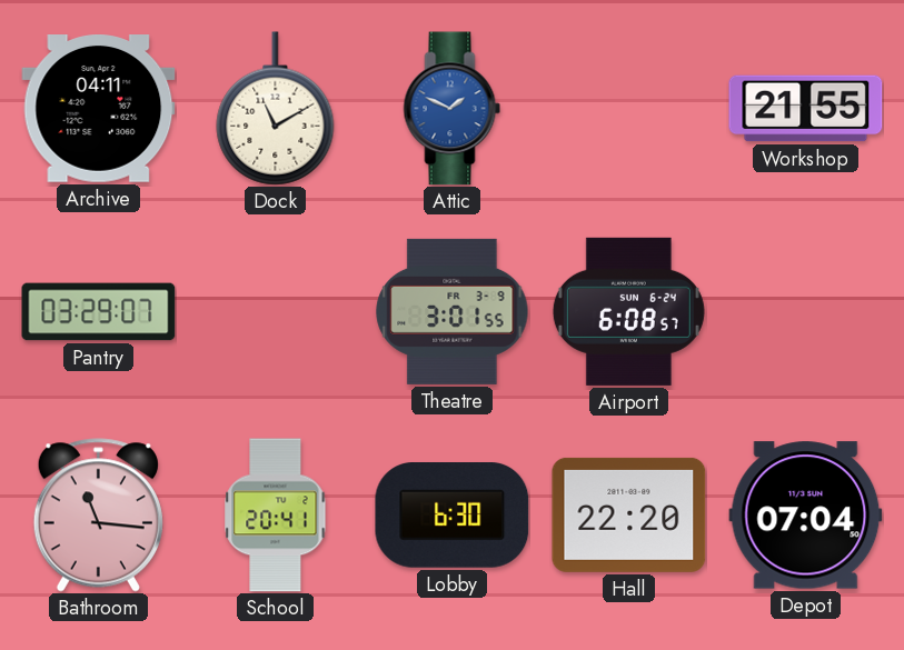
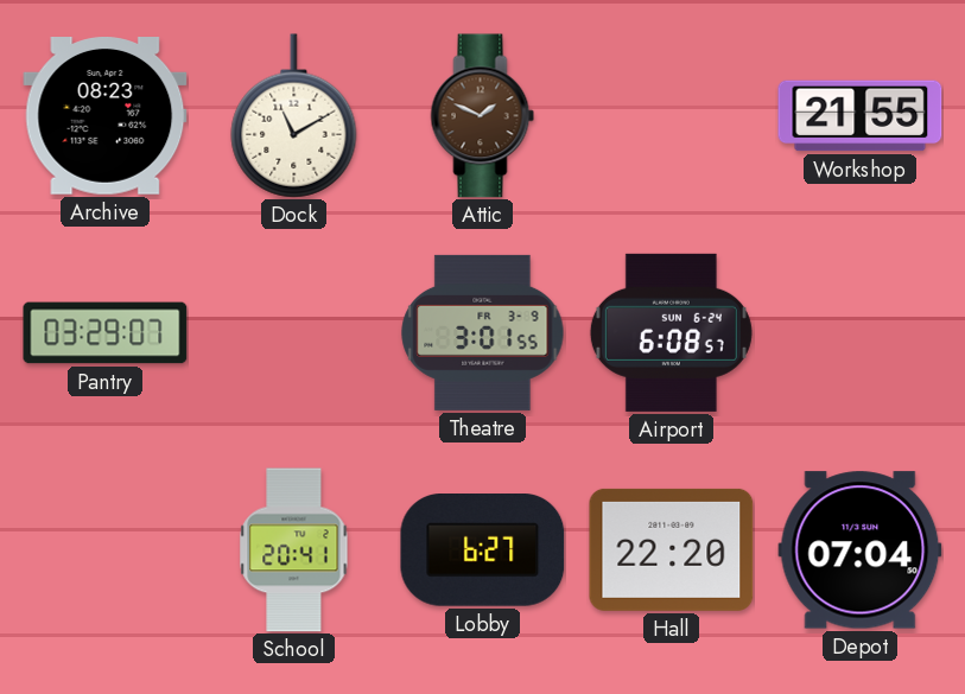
Archive: 04:11 -> 08:23 (106, 116)
Attic dial: blue -> brown (483, 116)
Bathroom: 11:16 -> none (98, 516)
Lobby: 6:30 -> 6:27 (483, 550)
